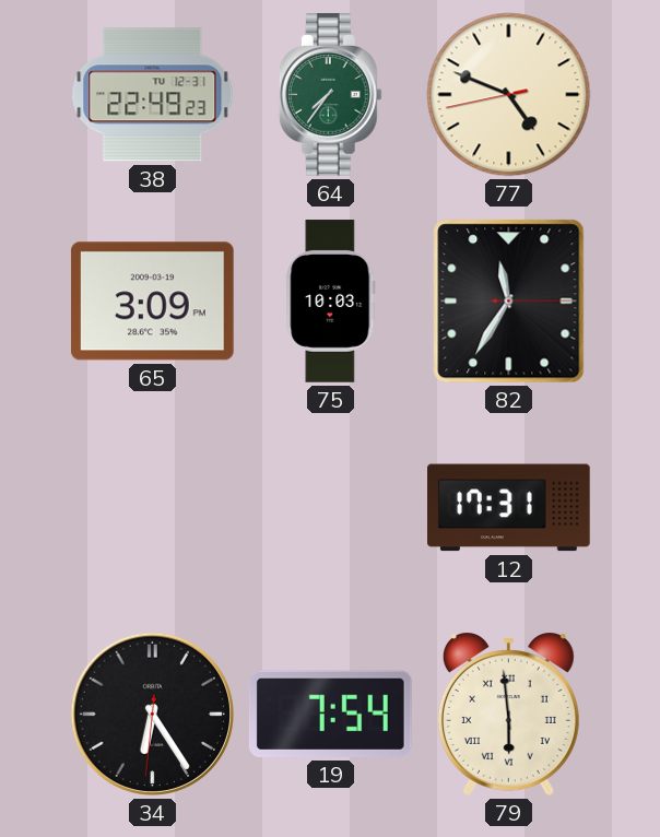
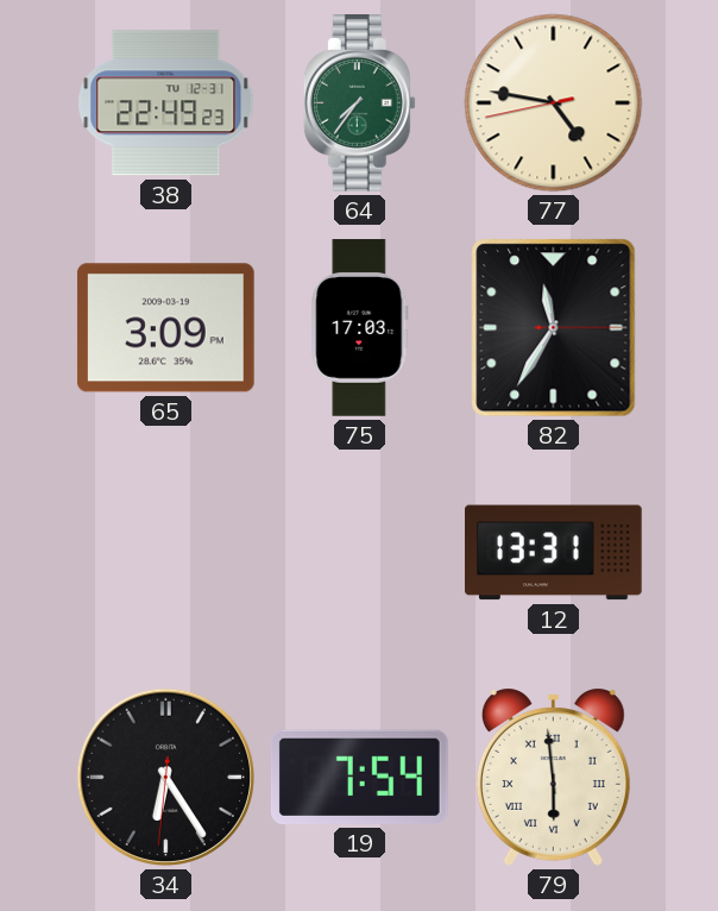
77: 4:48 -> 4:46 (554, 103)
75: 10:03 -> 17:03 (360, 328)
12: 17:31 -> 13:31 (554, 553)
